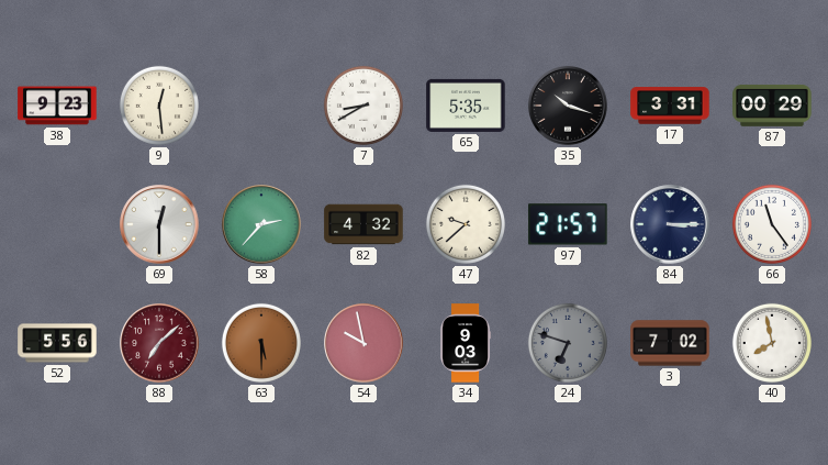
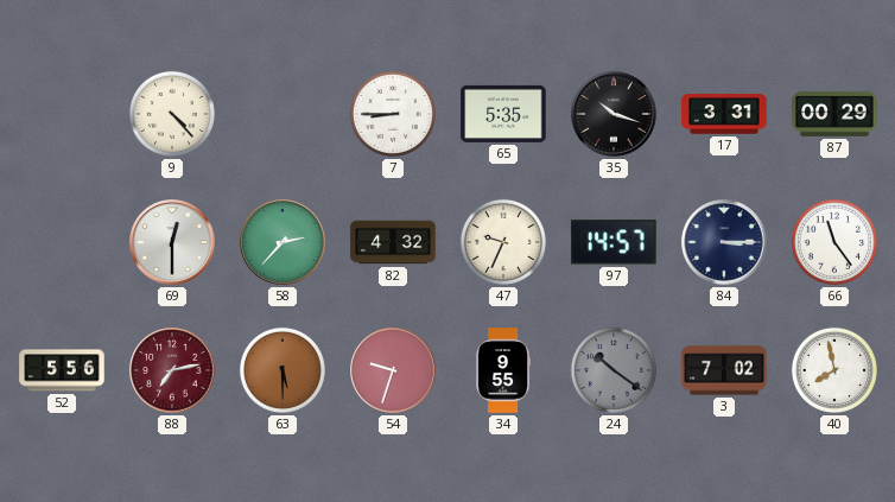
38: 9:23 -> none (57, 106)
9: 12:29 -> 4:23 (172, 114)
7: 8:40 -> 8:45 (393, 114)
47: 9:38 -> 9:34 (503, 242)
97: 21:57 -> 14:57 (614, 242)
88: 7:08 -> 7:13 (172, 370)
54: 9:58 -> 9:33 (393, 370)
34: 9:03 -> 9:55 (503, 370)
24: 6:48 -> 10:21 (614, 370)
